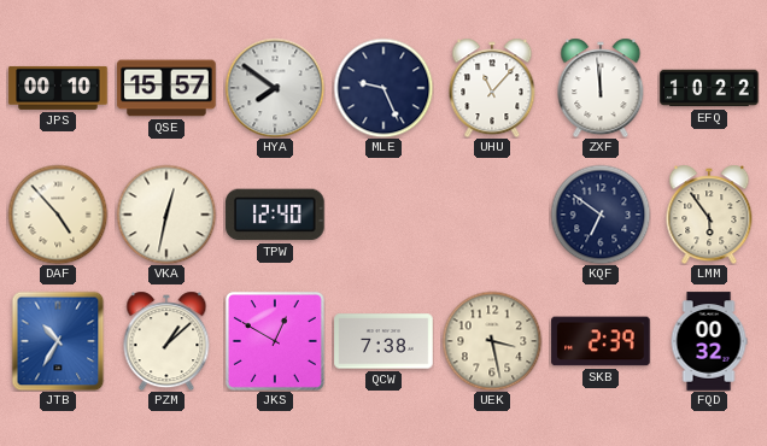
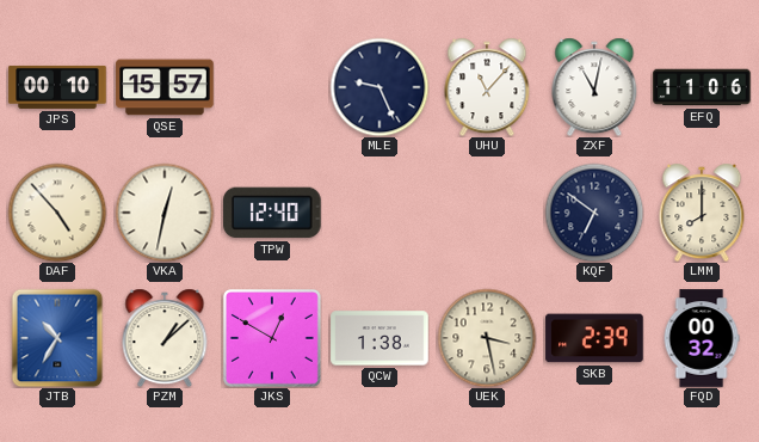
HYA: 7:51 -> none (275, 88)
ZXF: 11:59 -> 11:02 (594, 87)
EFQ: 10:22 -> 11:06 (702, 87)
LMM: 5:54 -> 8:00 (702, 213)
QCW: 7:38 -> 1:38 (379, 338)
